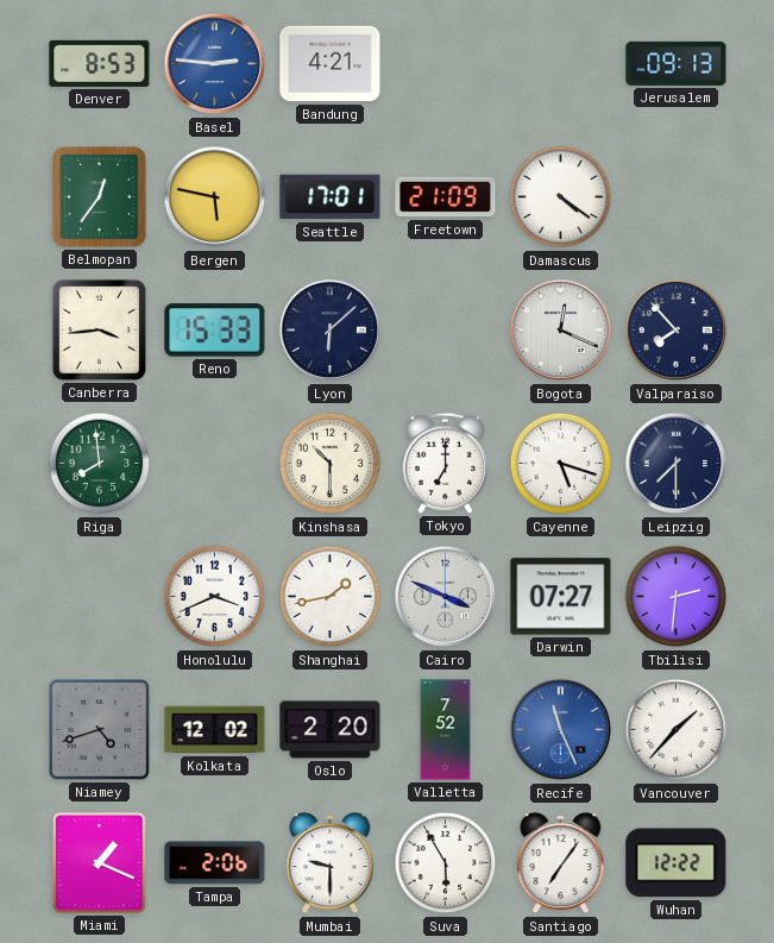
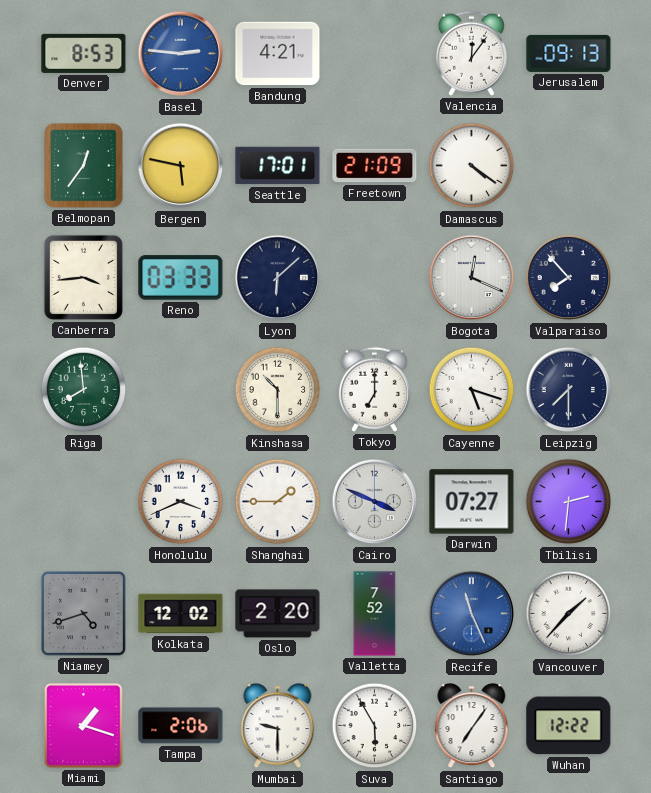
Valencia: none -> 12:06 (471, 53)
Reno: 15:33 -> 03:33 (181, 278)
Shanghai: 1:43 -> 1:45 (278, 502)
Miami: 1:19 -> 1:18 (84, 726)
